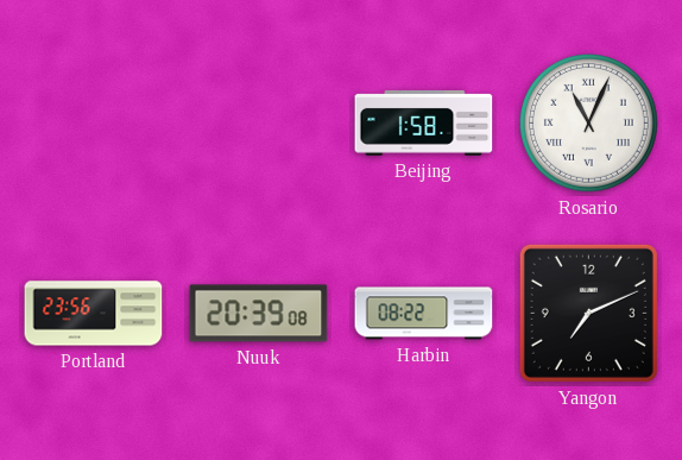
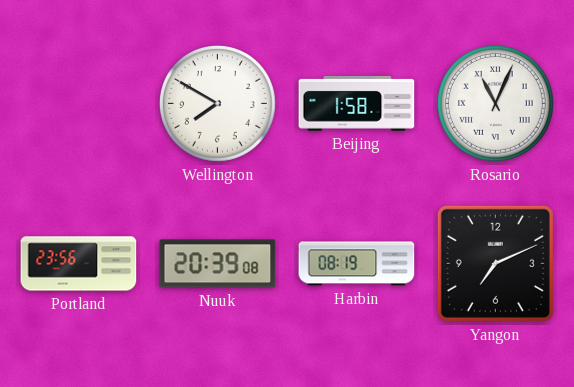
Wellington: none -> 7:50 (217, 103)
Harbin: 08:22 -> 08:19 (357, 264)
